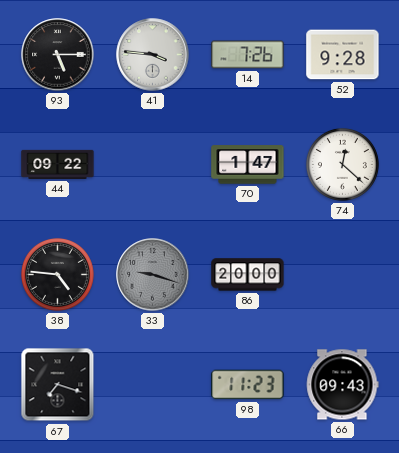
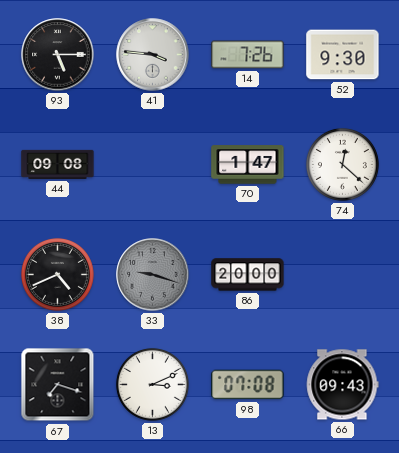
52: 9:28 -> 9:30 (343, 55)
44: 09:22 -> 09:08 (58, 164)
38: 4:46 -> 4:41 (57, 274)
13: none -> 3:11 (152, 384)
98: 11:23 -> 07:08 (248, 385)
